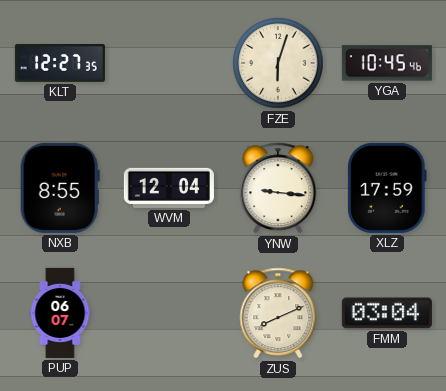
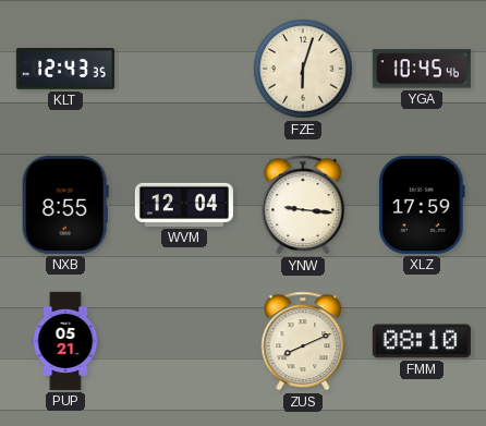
KLT: 12:27 -> 12:43 (65, 70)
PUP: 06:07 -> 05:21 (65, 341)
FMM: 03:04 -> 08:10 (422, 341)
